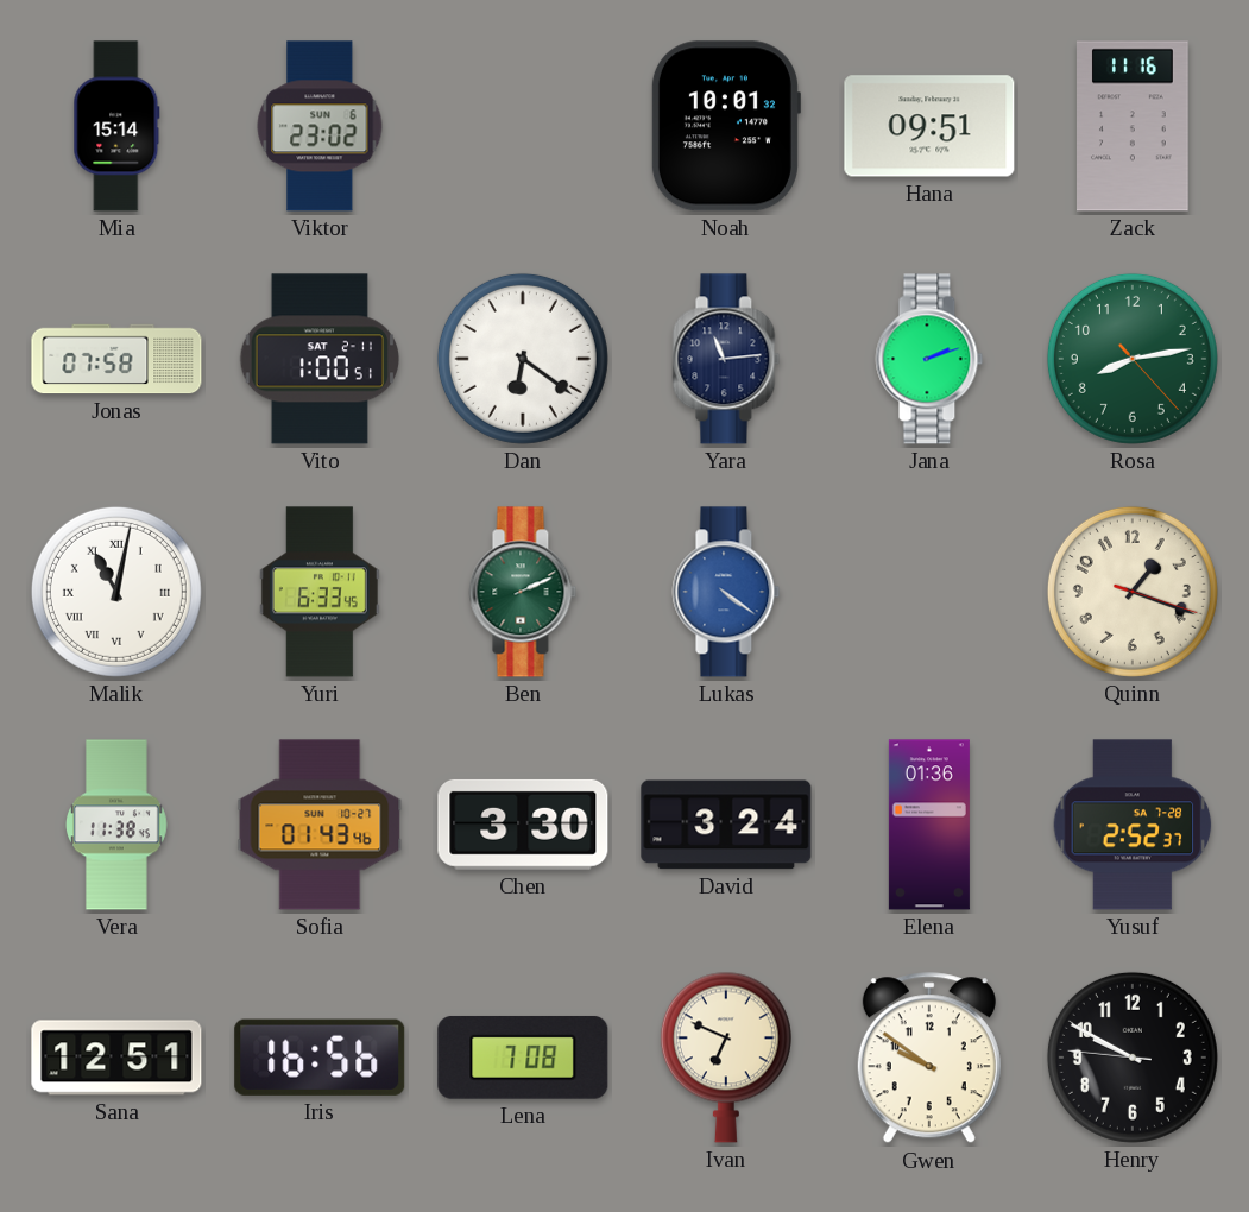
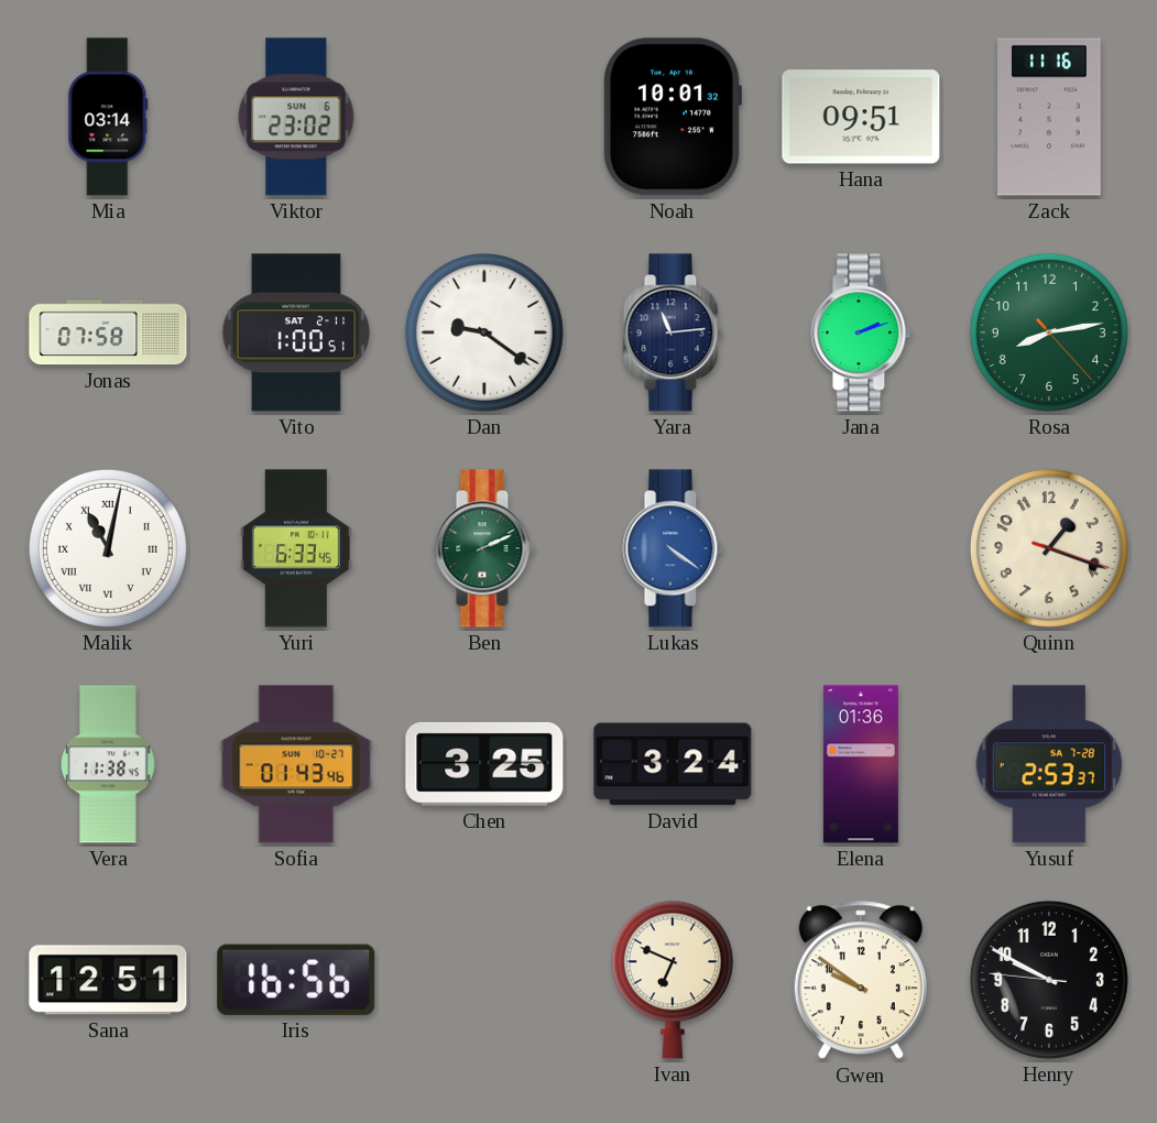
Mia: 15:14 -> 03:14 (108, 117)
Dan: 6:21 -> 9:21 (484, 332)
Chen: 3:30 -> 3:25 (484, 764)
Yusuf: 2:52 -> 2:53 (1049, 764)
Lena: 7:08 -> none (523, 1058)
